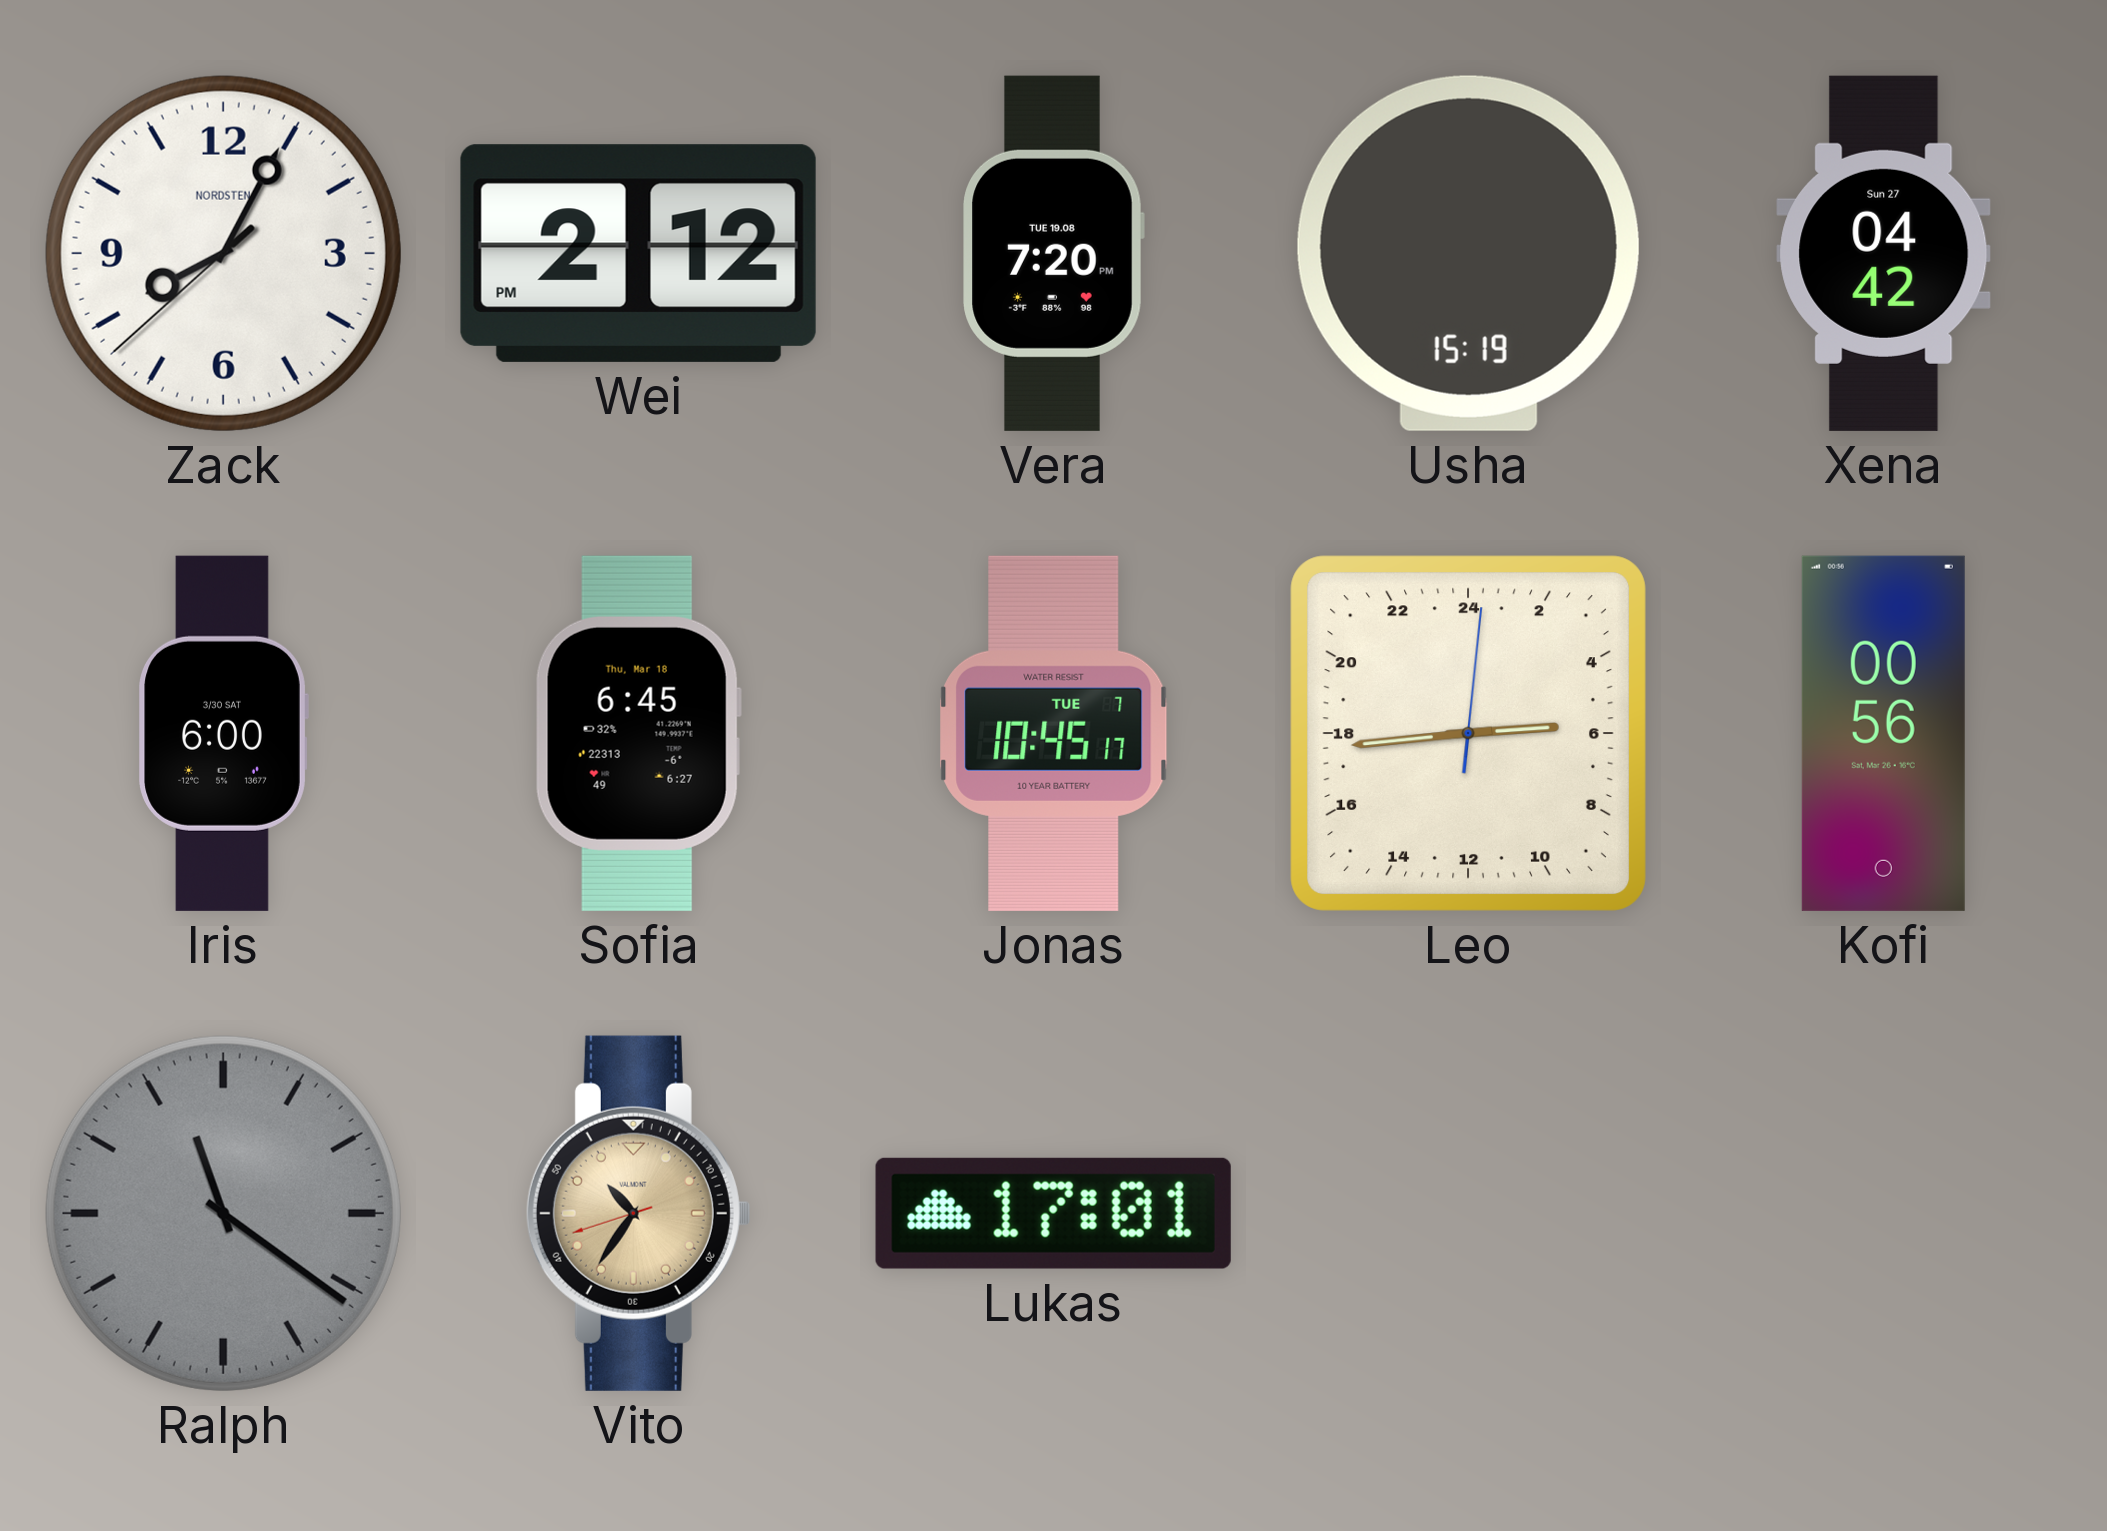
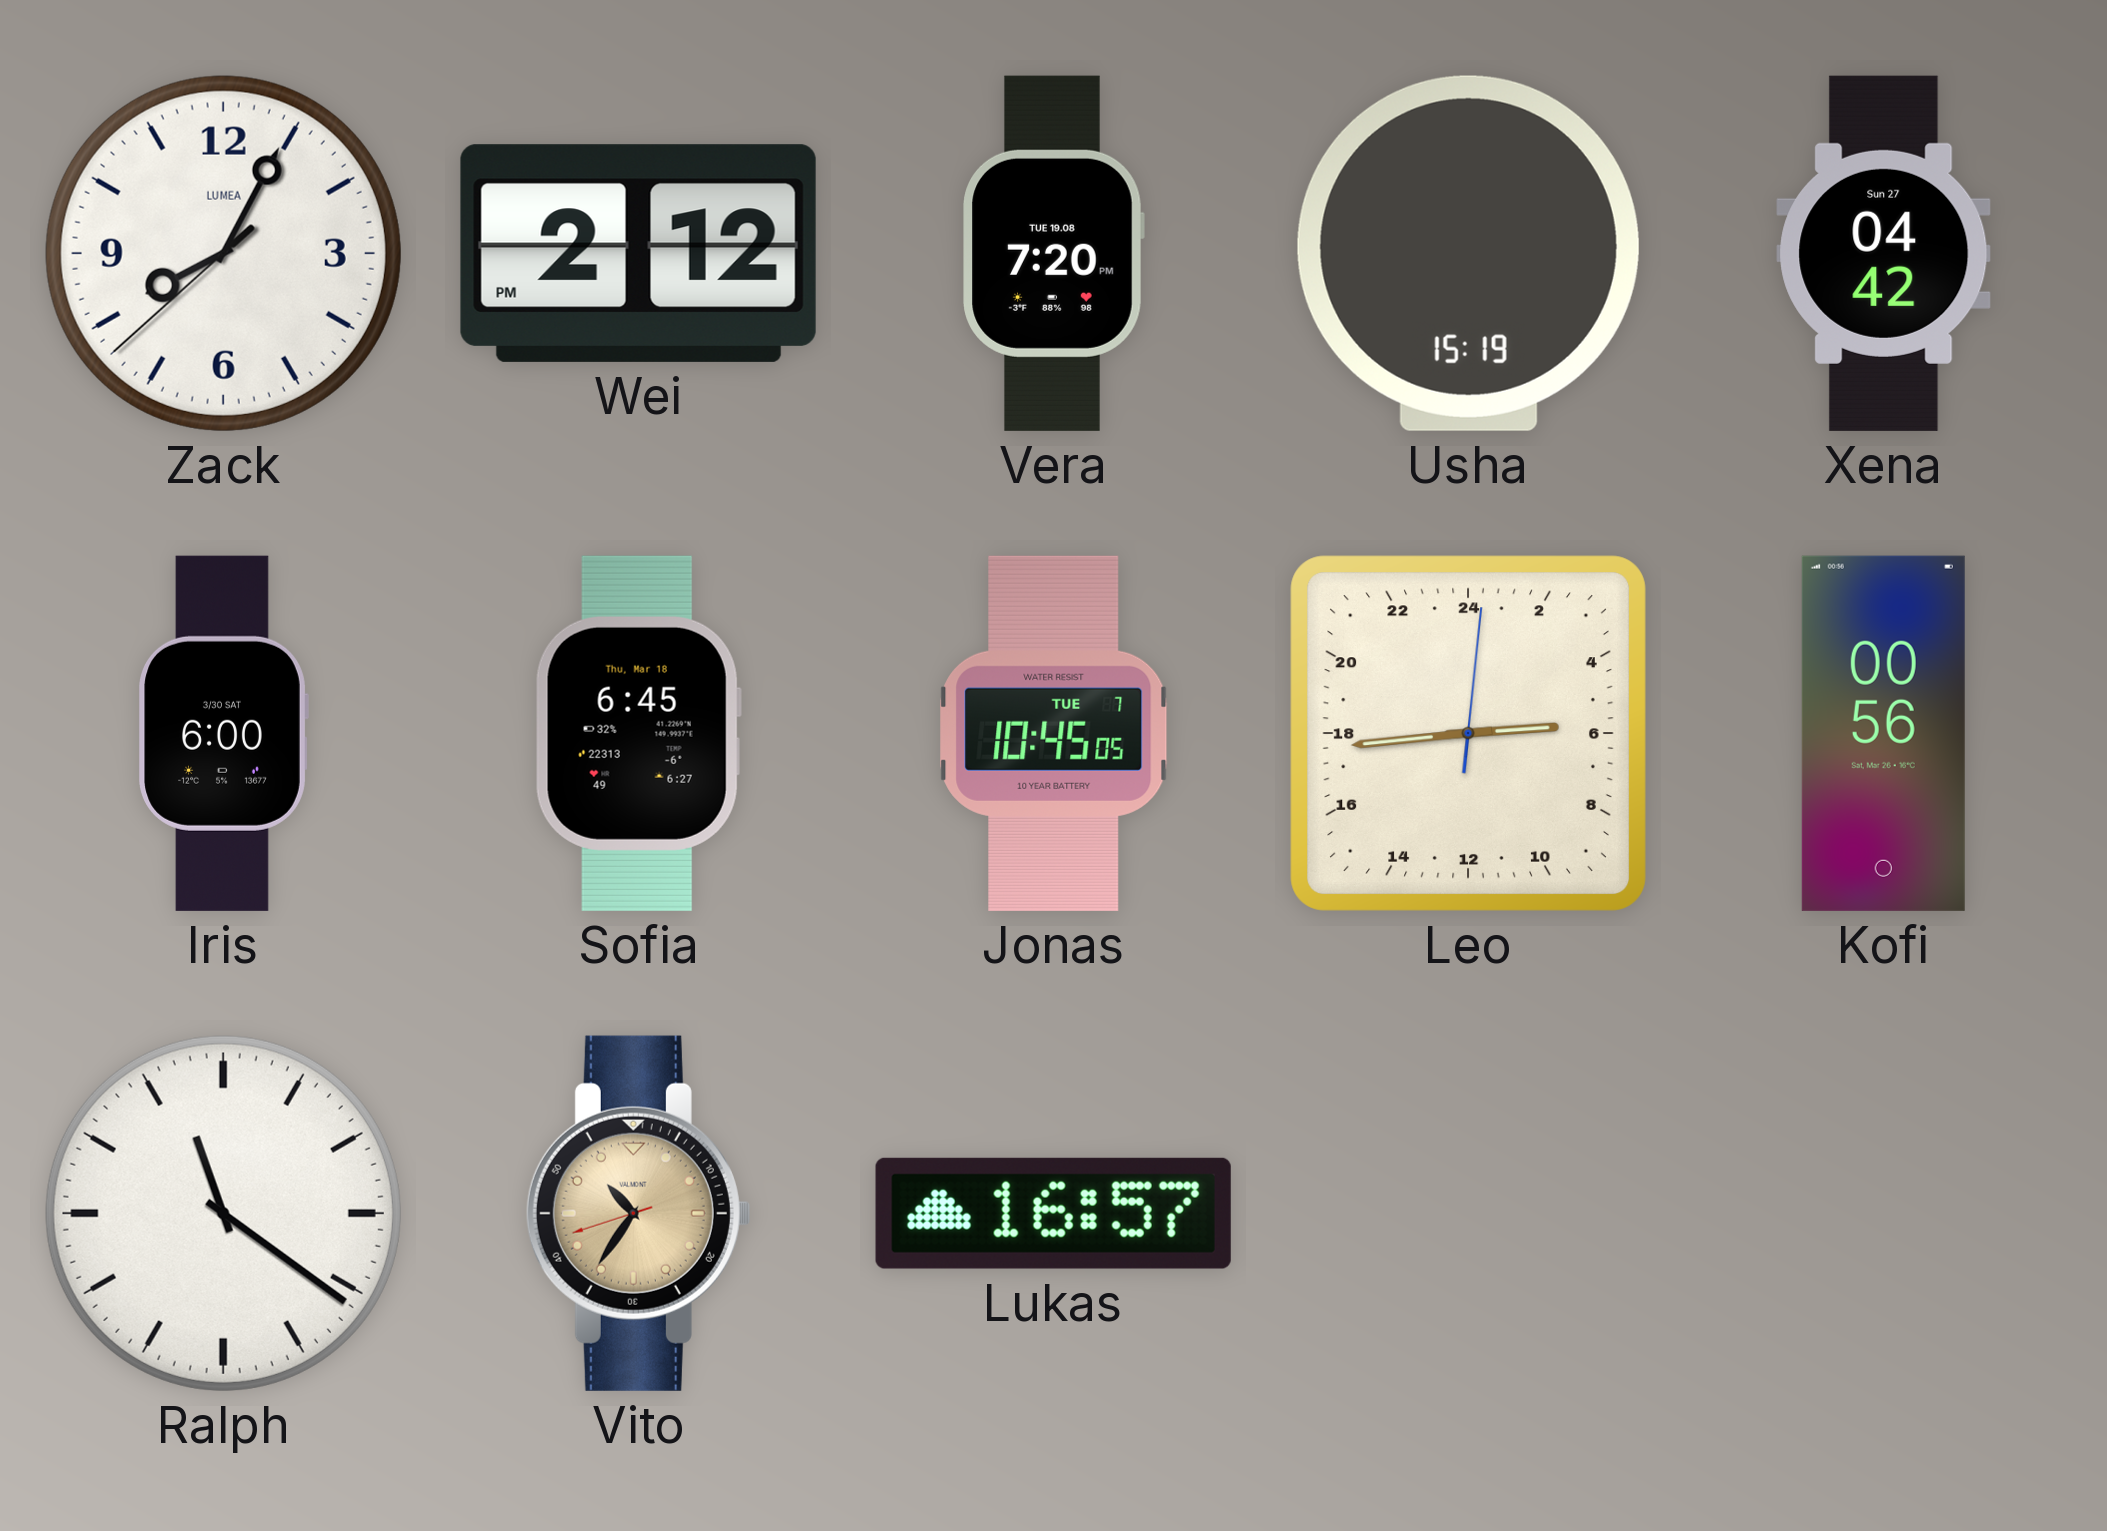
Zack brand: NORDSTEN -> LUMEA (223, 253)
Jonas: 10:45:17 -> 10:45:05 (1054, 733)
Ralph dial: grey -> white (223, 1213)
Lukas: 17:01 -> 16:57 (1053, 1213)
